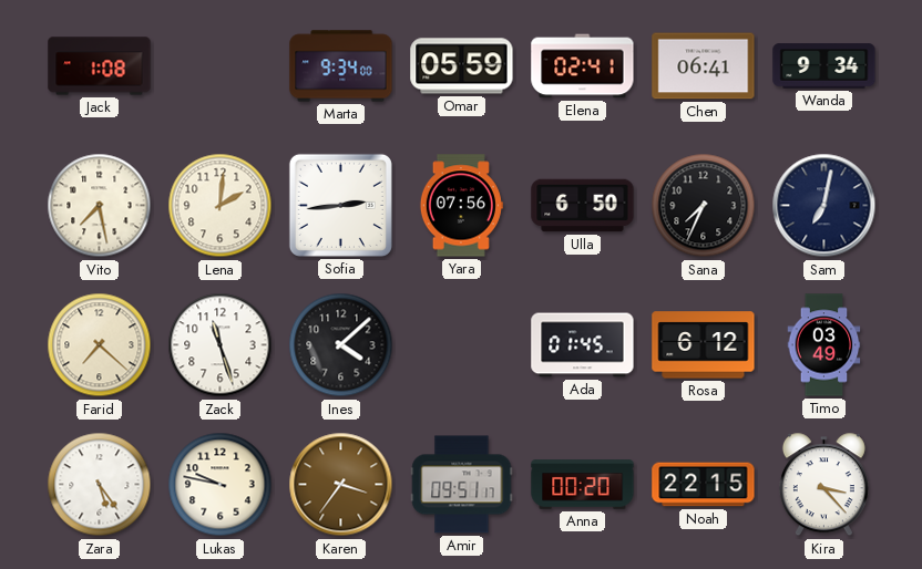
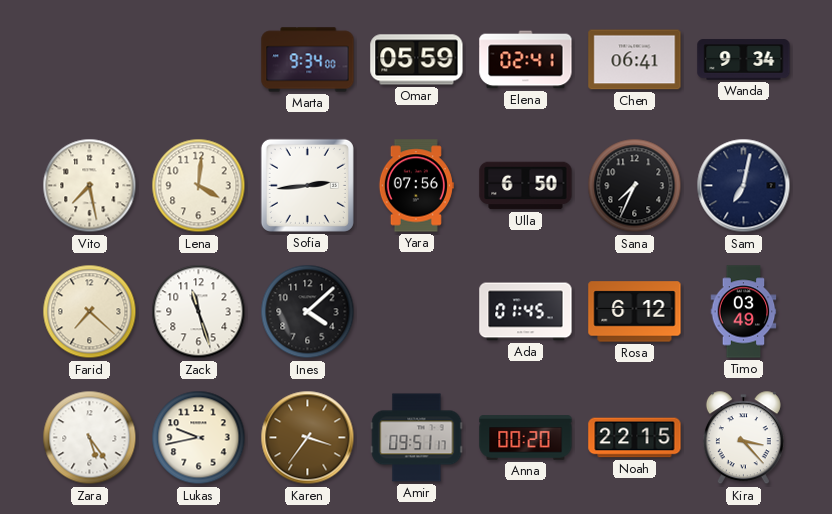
Jack: 1:08 -> none (100, 66)
Lena: 2:01 -> 4:01 (199, 186)
Lukas: 9:47 -> 9:43 (199, 438)
